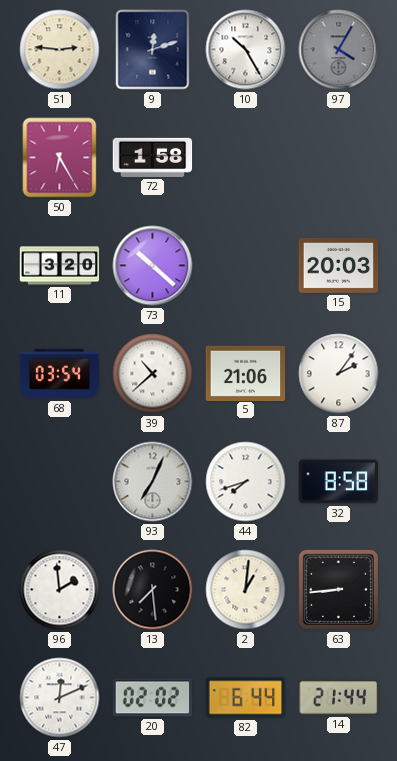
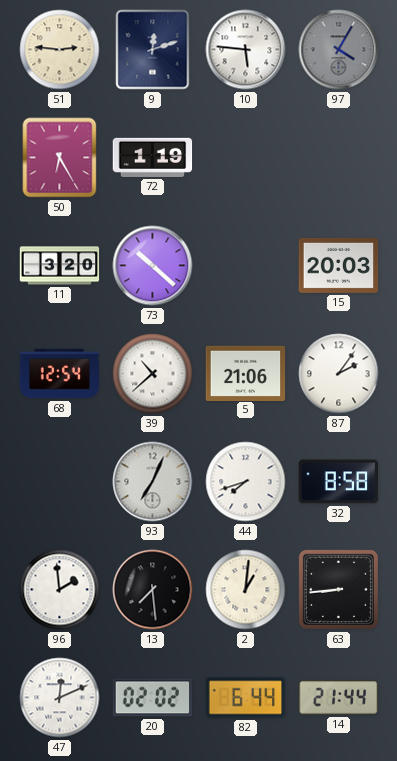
10: 10:25 -> 5:46 (246, 50)
72: 1:58 -> 1:19 (153, 157)
68: 03:54 -> 12:54 (60, 374)
